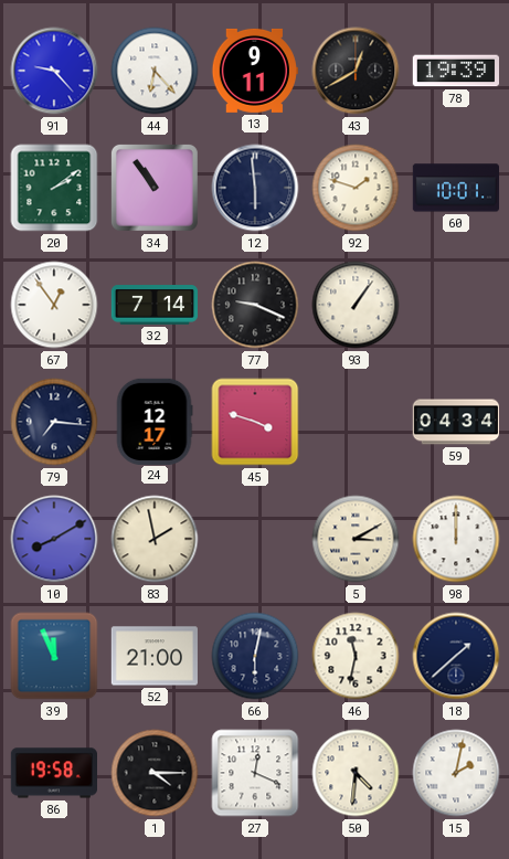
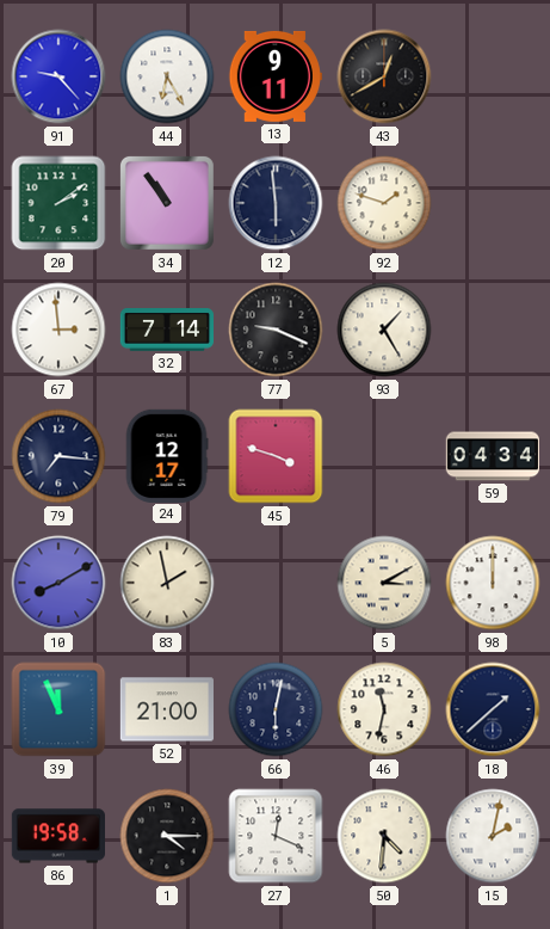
44: 6:23 -> 6:25 (167, 76)
78: 19:39 -> none (455, 71)
60: 10:01 -> none (455, 188)
67: 12:54 -> 2:59 (58, 330)
93: 1:06 -> 1:25 (384, 330)
